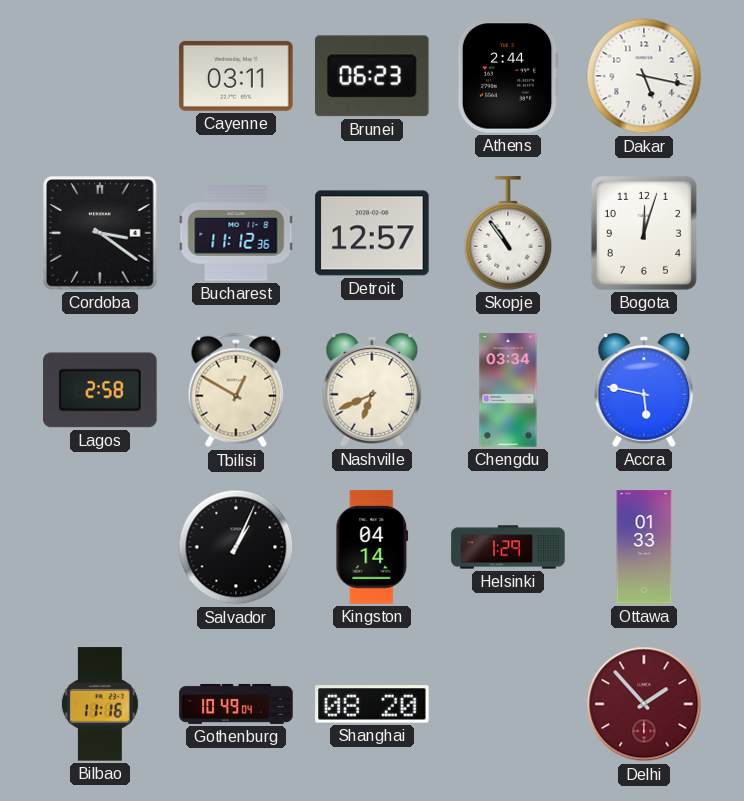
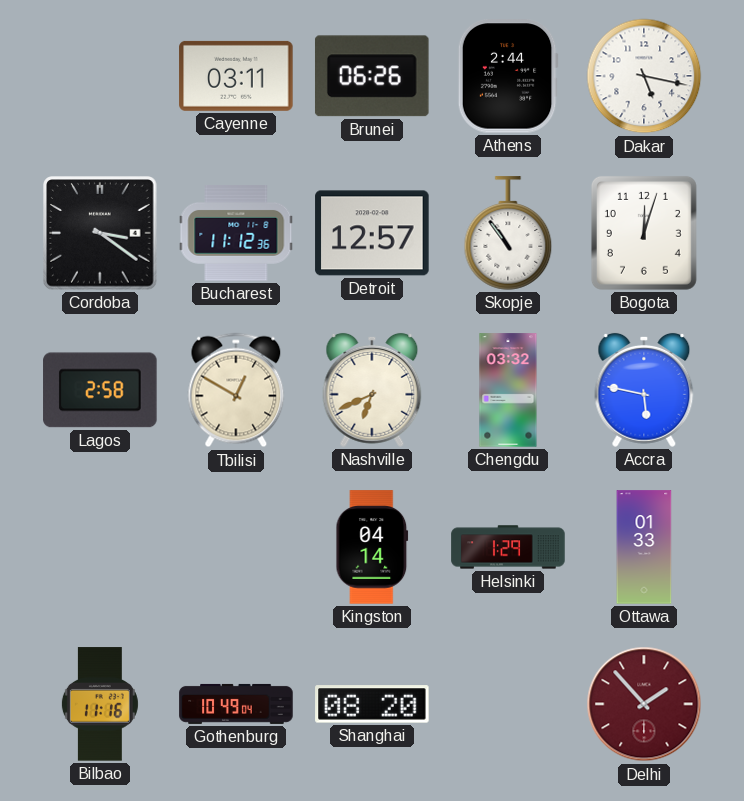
Brunei: 06:23 -> 06:26 (372, 76)
Chengdu: 03:34 -> 03:32 (508, 390)
Salvador: 1:04 -> none (236, 547)
